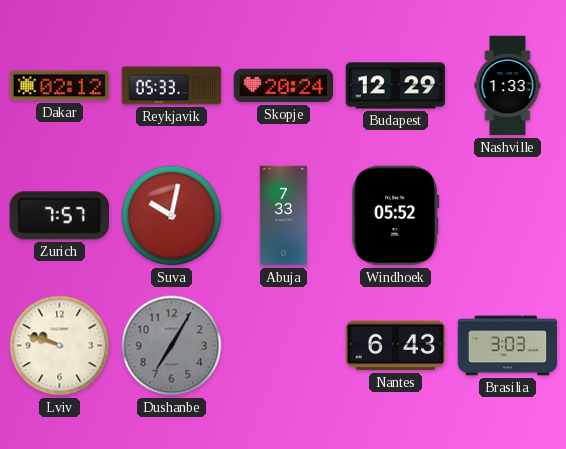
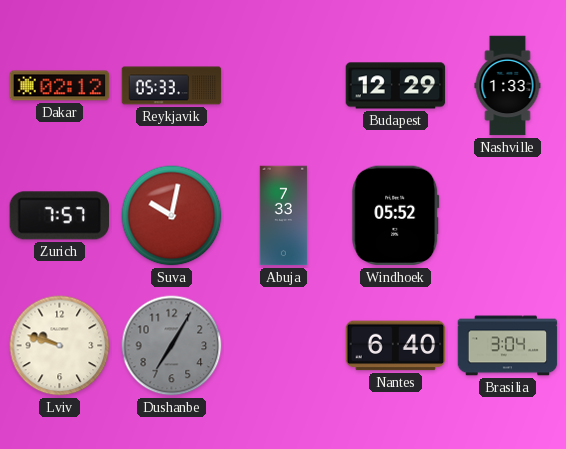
Skopje: 20:24 -> none (284, 86)
Nantes: 6:43 -> 6:40 (396, 346)
Brasilia: 3:03 -> 3:04 (508, 346)
